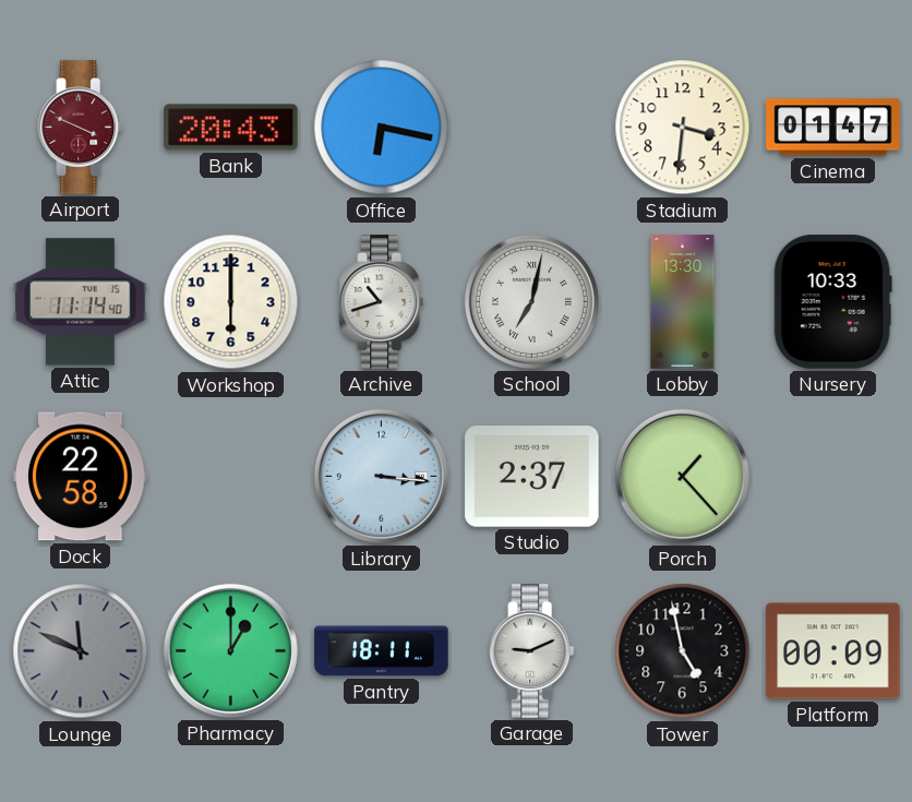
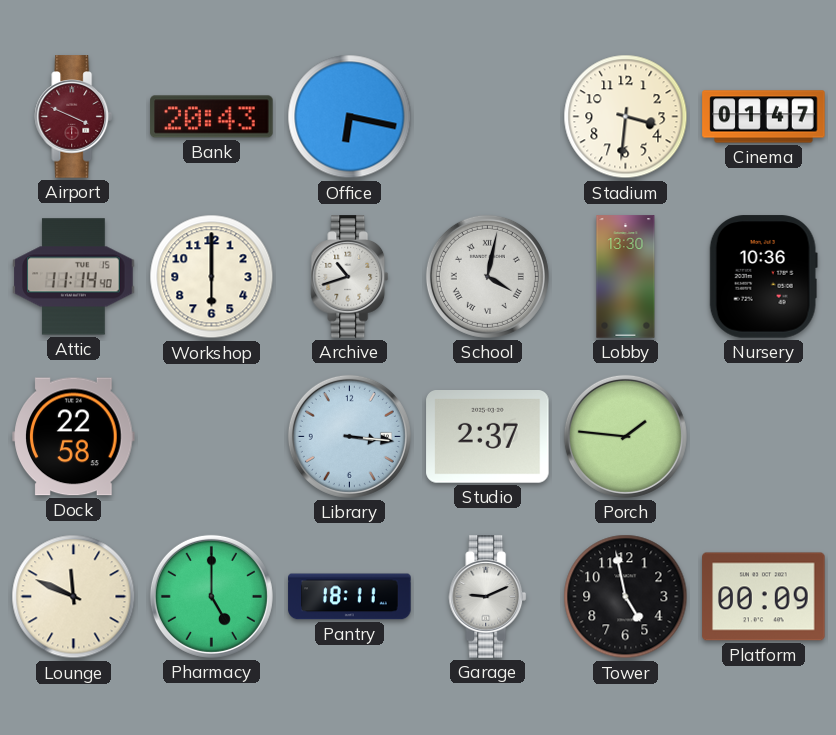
School: 7:02 -> 4:02 (487, 276)
Nursery: 10:33 -> 10:36 (763, 277)
Porch: 1:23 -> 1:46 (625, 436)
Lounge dial: grey -> cream (74, 597)
Pharmacy: 1:00 -> 5:00 (211, 596)
